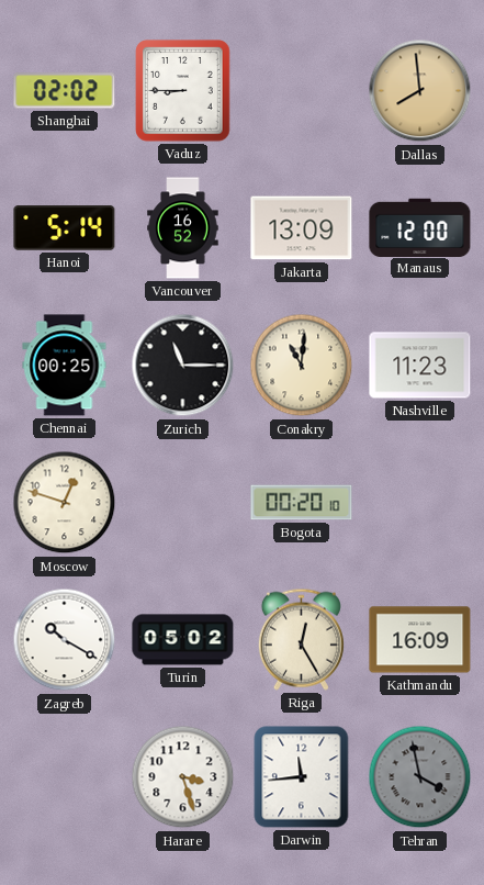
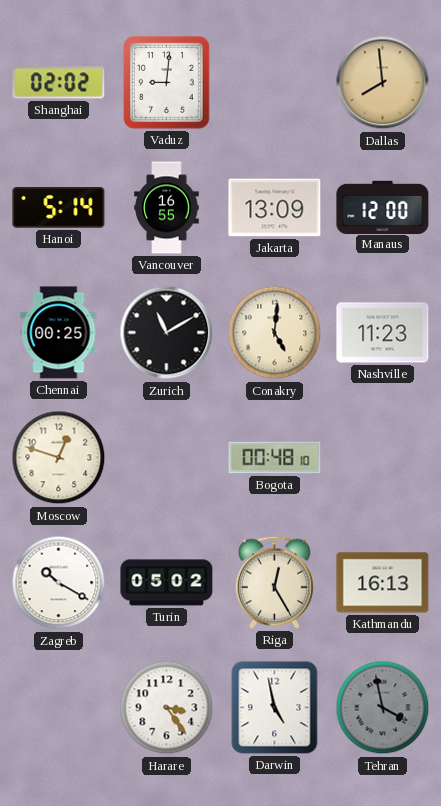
Vaduz: 8:45 -> 9:01 (167, 83)
Vancouver: 16:52 -> 16:55 (167, 208)
Zurich: 11:15 -> 11:10 (167, 333)
Conakry: 11:01 -> 5:01 (275, 333)
Bogota: 00:20 -> 00:48 (275, 458)
Kathmandu: 16:09 -> 16:13 (383, 583)
Harare: 3:27 -> 3:24 (167, 708)
Darwin: 11:44 -> 4:58 (275, 708)
